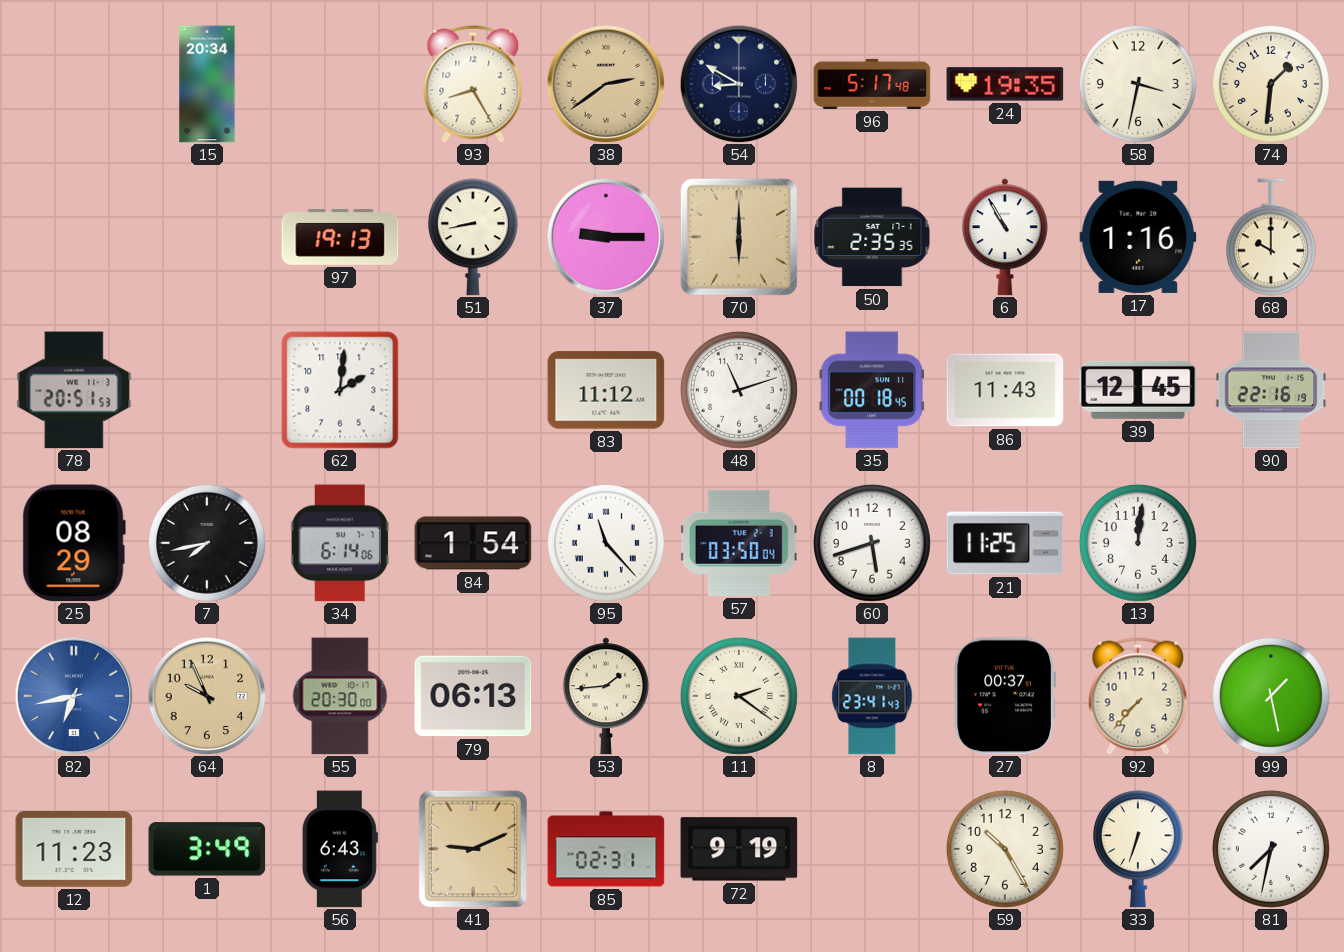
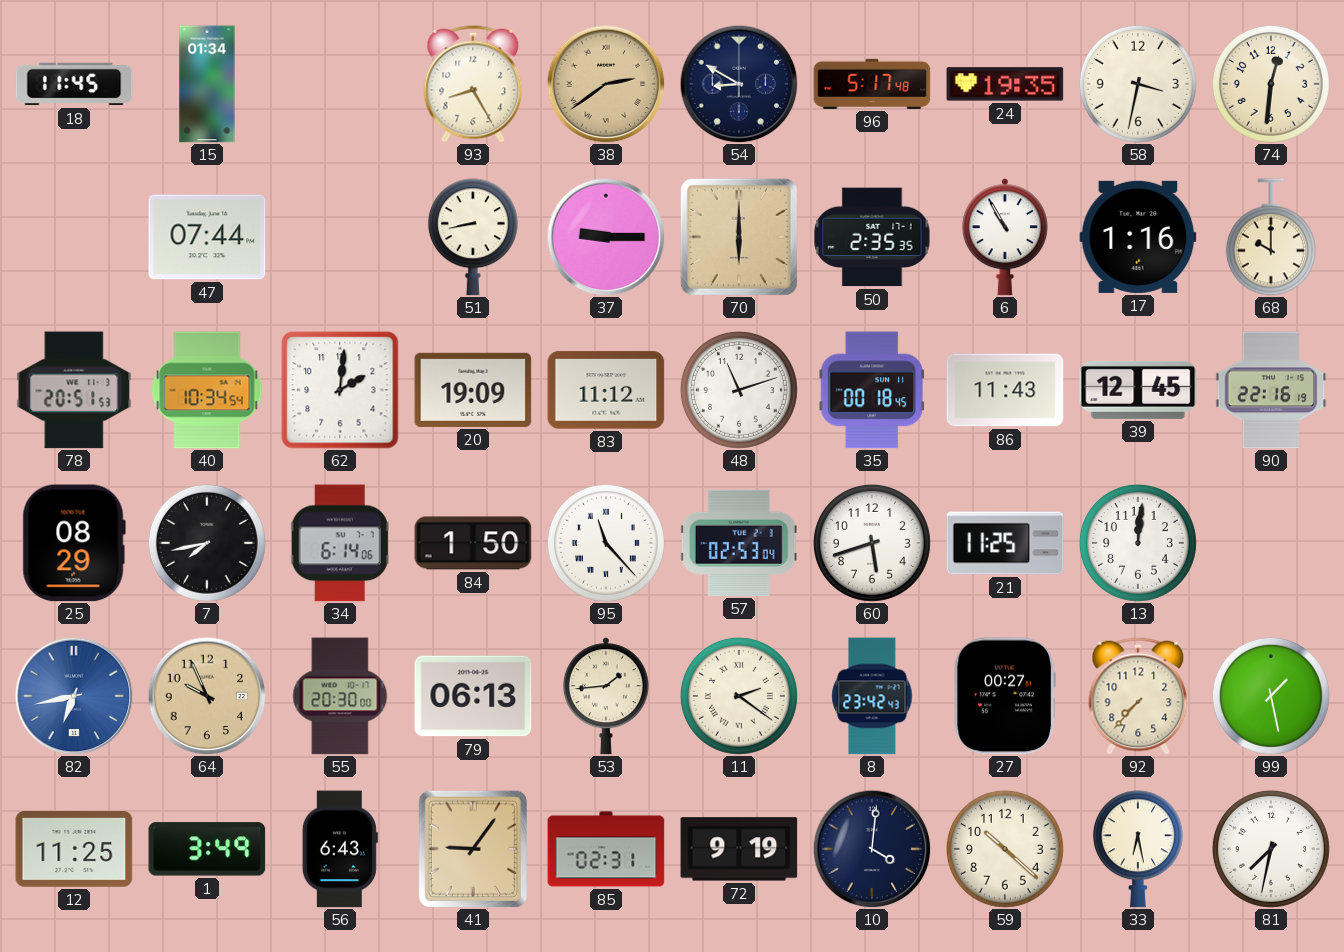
18: none -> 11:45 (74, 84)
15: 20:34 -> 01:34 (207, 84)
74: 1:31 -> 12:31 (1271, 84)
47: none -> 07:44 (207, 237)
97: 19:13 -> none (340, 237)
40: none -> 10:34 (207, 390)
20: none -> 19:09 (473, 390)
84: 1:54 -> 1:50 (473, 543)
57: 03:50 -> 02:53 (739, 543)
8: 23:41 -> 23:42 (872, 696)
27: 00:37 -> 00:27 (1004, 696)
12: 11:23 -> 11:25 (74, 850)
41: 9:11 -> 9:06 (473, 848)
10: none -> 4:01 (872, 849)
59: 10:25 -> 10:22 (1005, 849)
33: 6:33 -> 6:28 (1138, 849)
